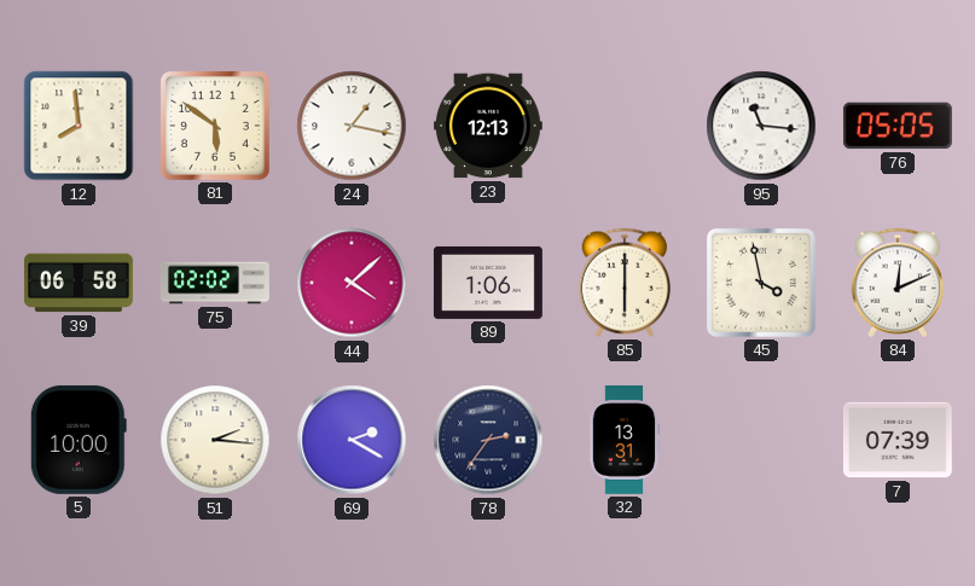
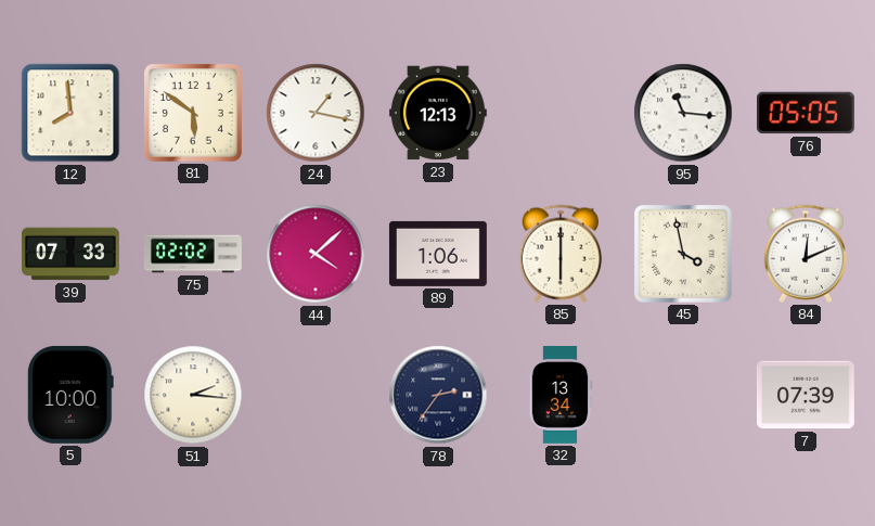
39: 06:58 -> 07:33 (70, 254)
69: 2:20 -> none (352, 440)
32: 13:31 -> 13:34 (561, 395)
